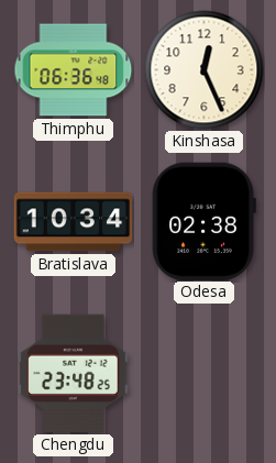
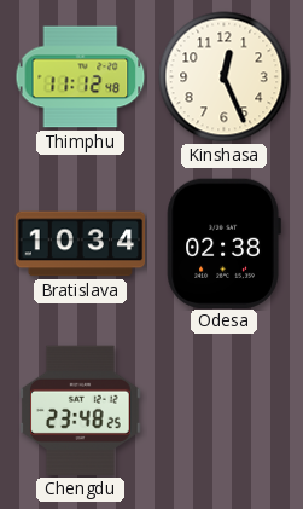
Thimphu: 06:36 -> 11:12 (81, 77)
